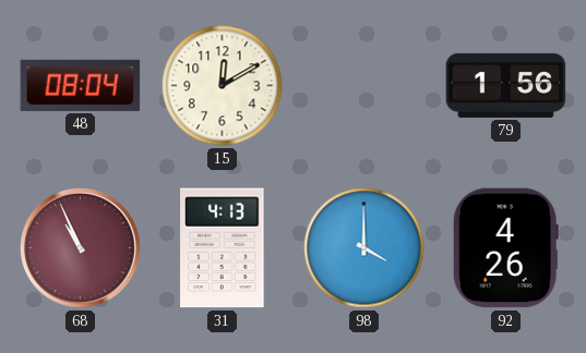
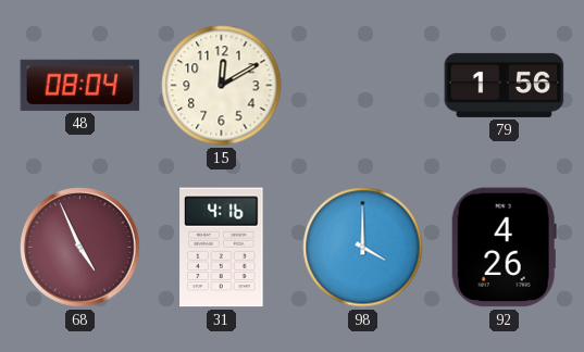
68: 10:56 -> 4:56 (80, 248)
31: 4:13 -> 4:16 (222, 248)
